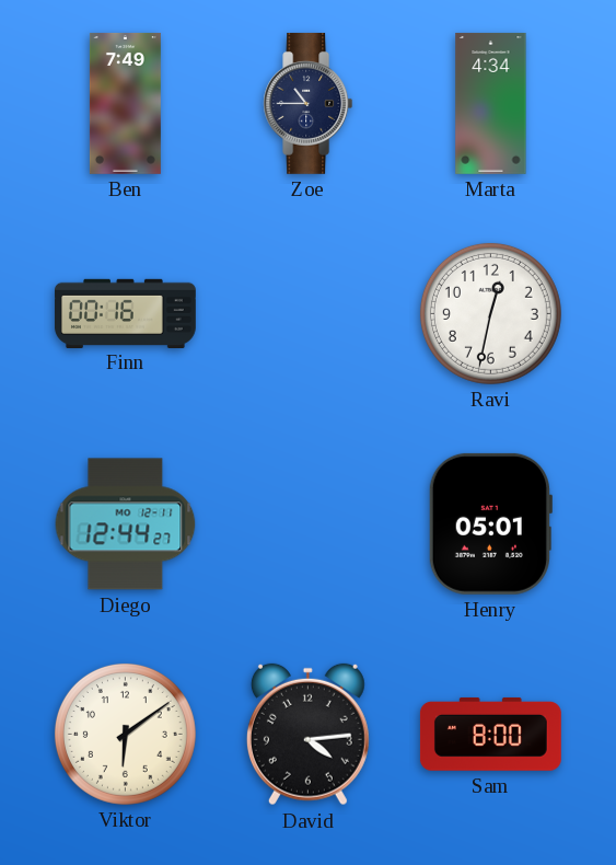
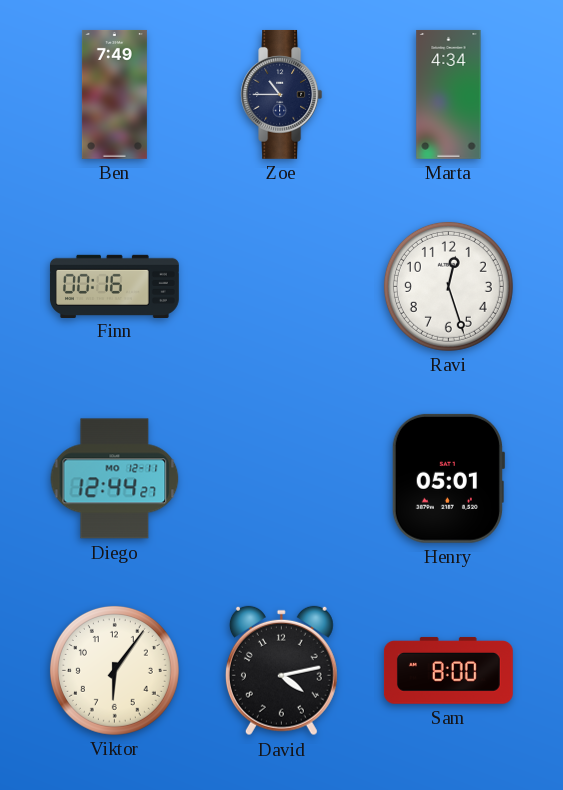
Ravi: 12:32 -> 12:27 (448, 286)
Viktor: 6:09 -> 6:06 (114, 670)
David: 4:14 -> 4:13 (281, 671)
